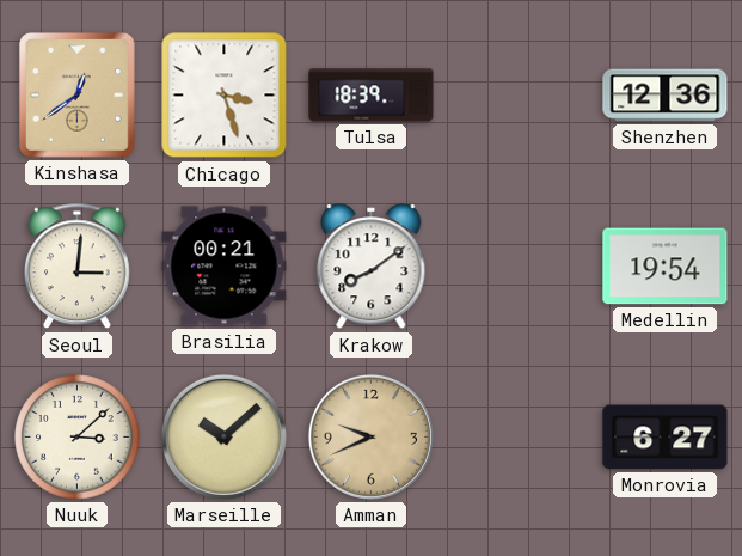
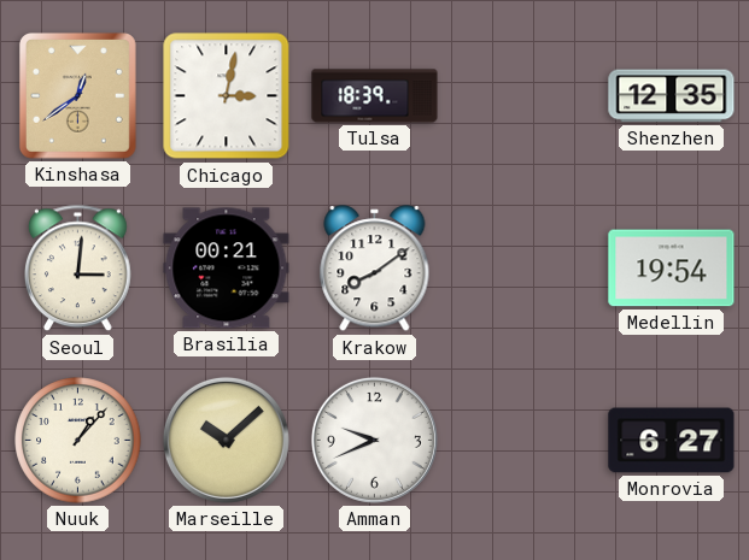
Chicago: 3:27 -> 3:02 (227, 96)
Shenzhen: 12:36 -> 12:35 (672, 96)
Nuuk: 3:08 -> 1:07 (78, 441)
Amman dial: champagne -> white (374, 440)
